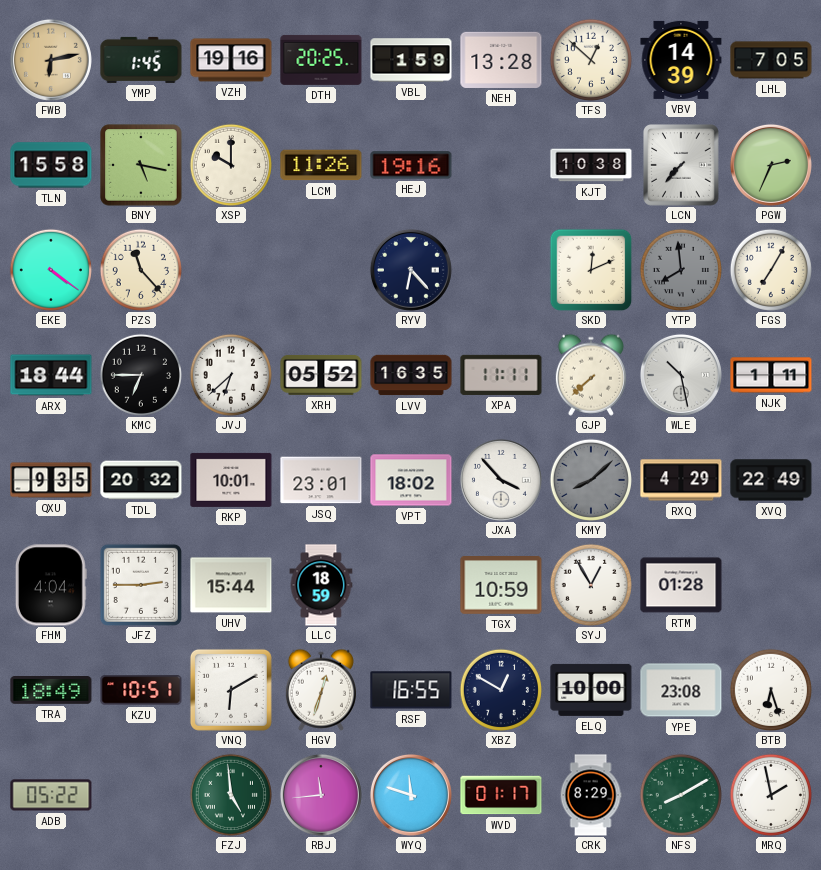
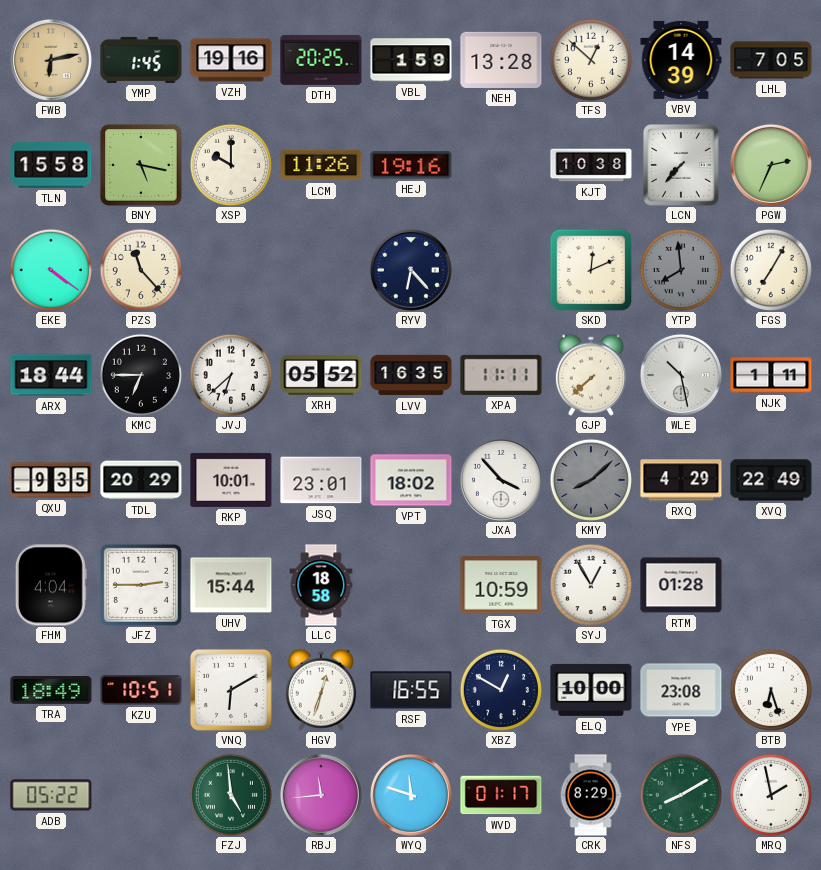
TDL: 20:32 -> 20:29 (141, 480)
LLC: 18:59 -> 18:58 (321, 585)
